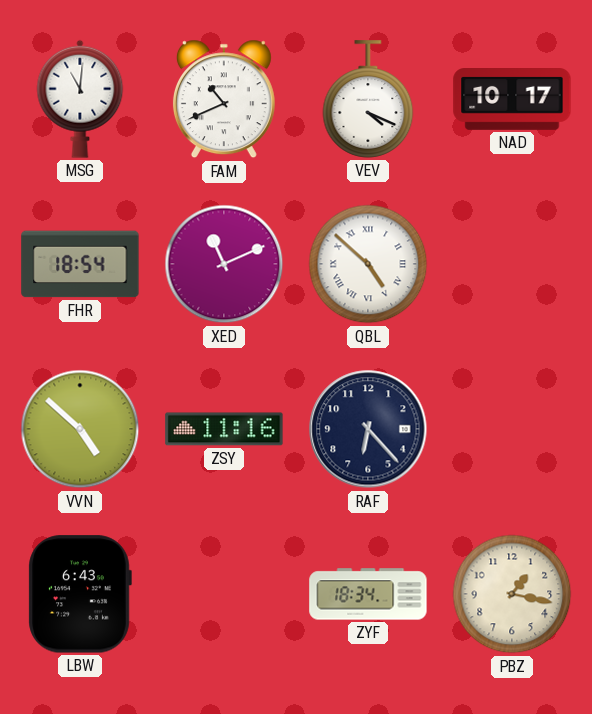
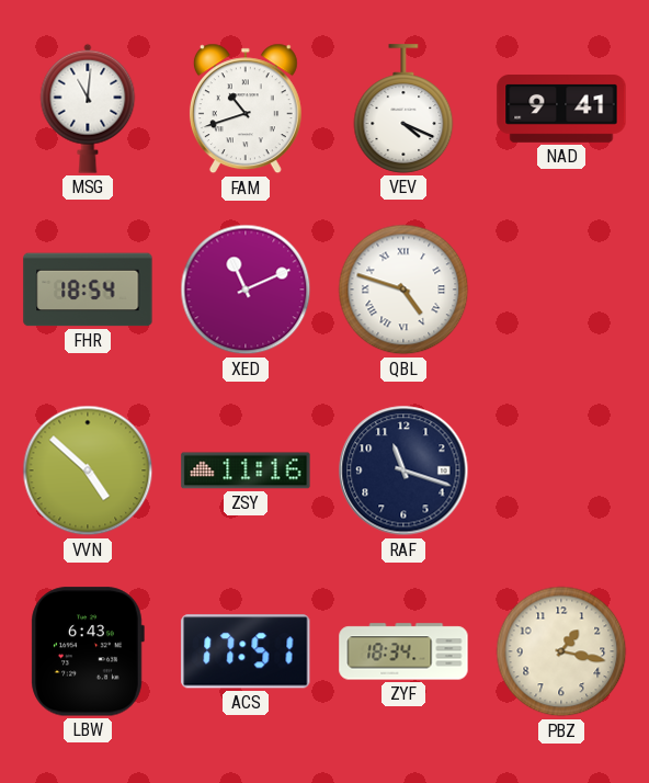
FAM: 10:41 -> 10:42 (246, 109)
NAD: 10:17 -> 9:41 (561, 110)
QBL: 4:52 -> 4:48 (403, 290)
RAF: 6:23 -> 11:18 (403, 470)
ACS: none -> 17:51 (246, 651)
